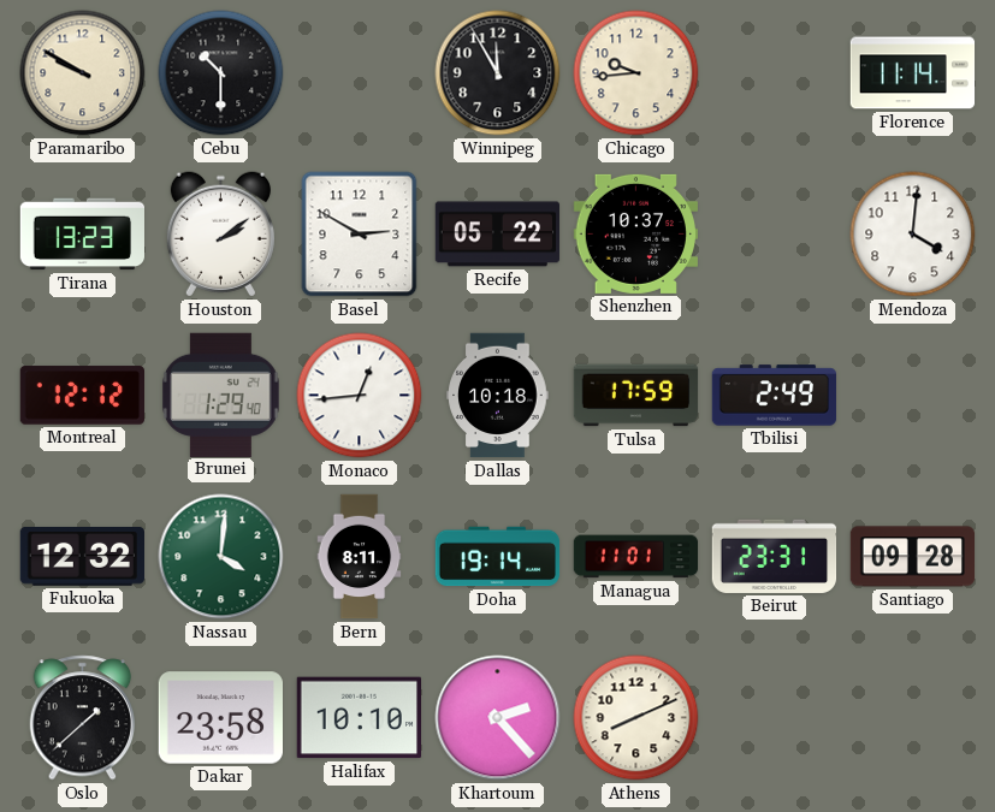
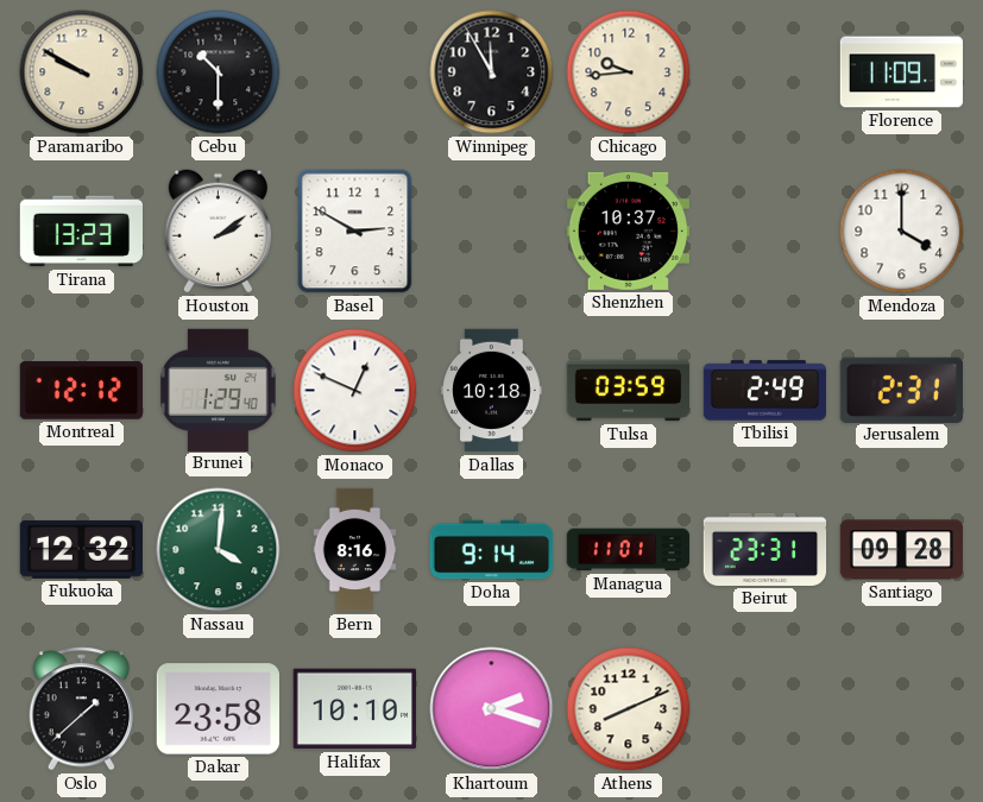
Florence: 11:14 -> 11:09 (902, 72)
Recife: 05:22 -> none (498, 235)
Mendoza: 4:01 -> 4:00 (902, 232)
Monaco: 12:44 -> 12:49 (355, 391)
Tulsa: 17:59 -> 03:59 (629, 391)
Jerusalem: none -> 2:31 (901, 390)
Bern: 8:11 -> 8:16 (355, 550)
Doha: 19:14 -> 9:14 (492, 550)
Khartoum: 2:23 -> 2:18 (492, 709)
